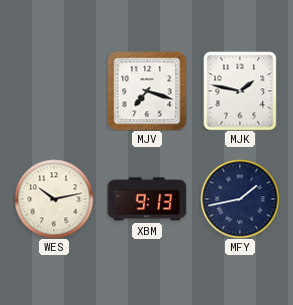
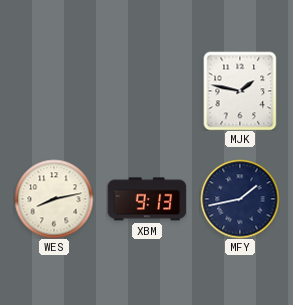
MJV: 7:18 -> none (147, 91)
WES: 10:13 -> 8:13 (54, 199)
